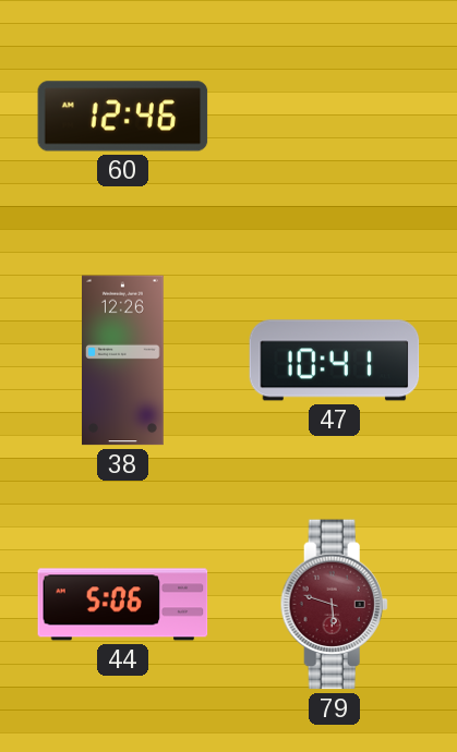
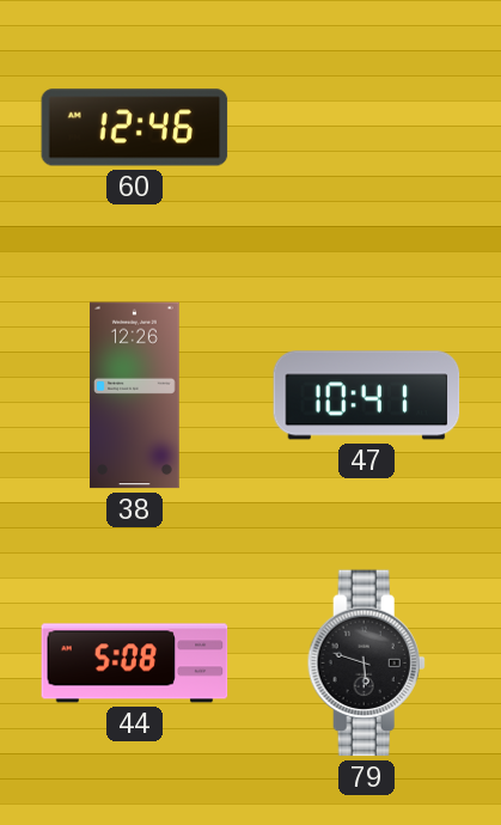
44: 5:06 -> 5:08 (135, 664)
79 dial: burgundy -> black (366, 664)
